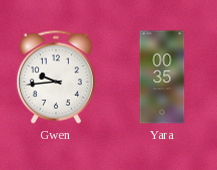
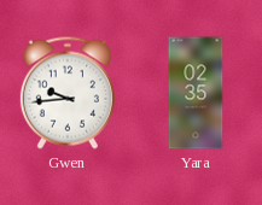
Yara: 00:35 -> 02:35 (196, 93)
